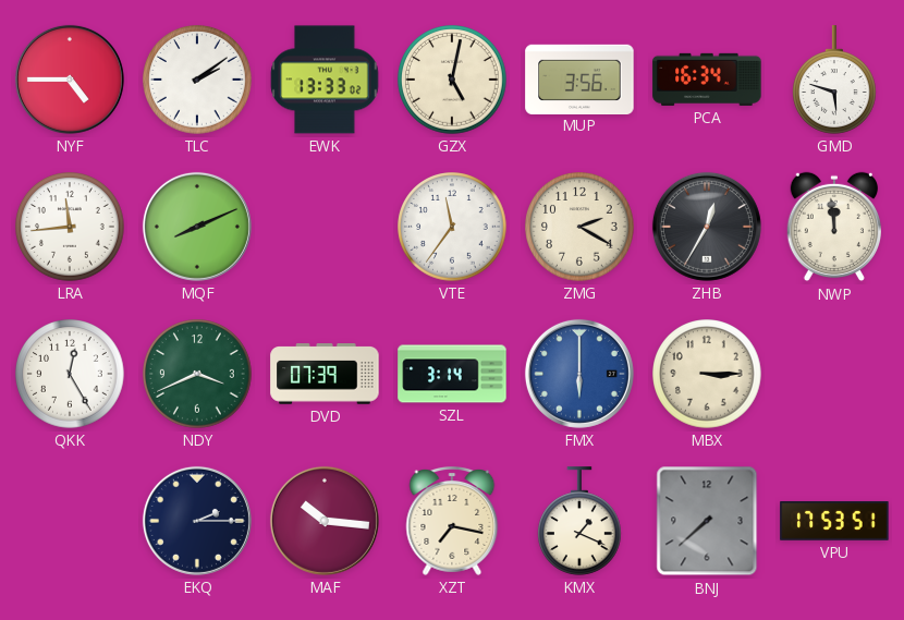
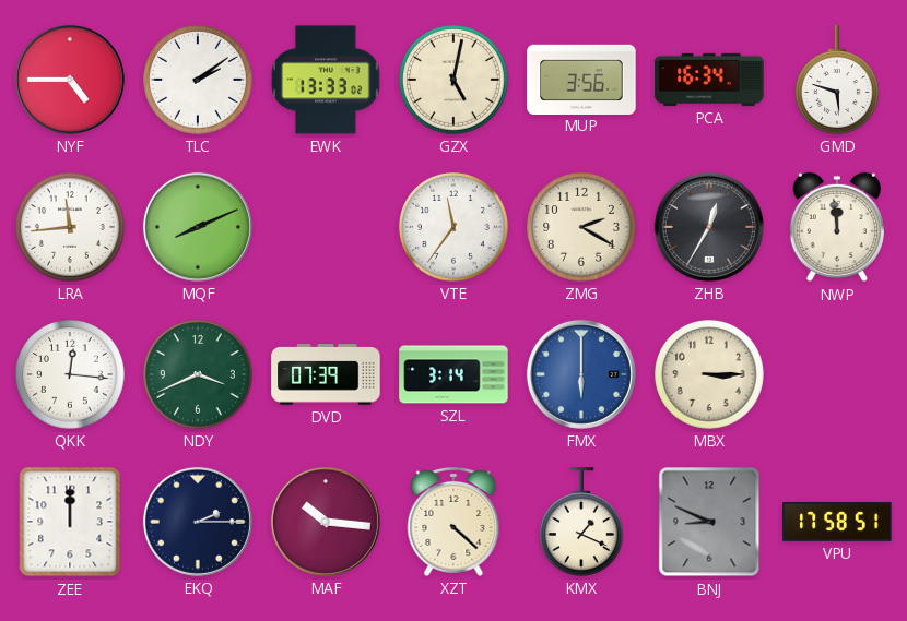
QKK: 12:25 -> 12:16 (70, 374)
ZEE: none -> 12:00 (70, 522)
XZT: 7:17 -> 4:22 (454, 522)
BNJ: 7:38 -> 8:49 (709, 522)
VPU: 17:53 -> 17:58 (837, 523)
